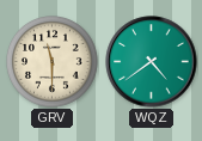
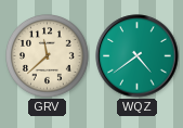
GRV: 11:30 -> 11:38 (48, 56)
